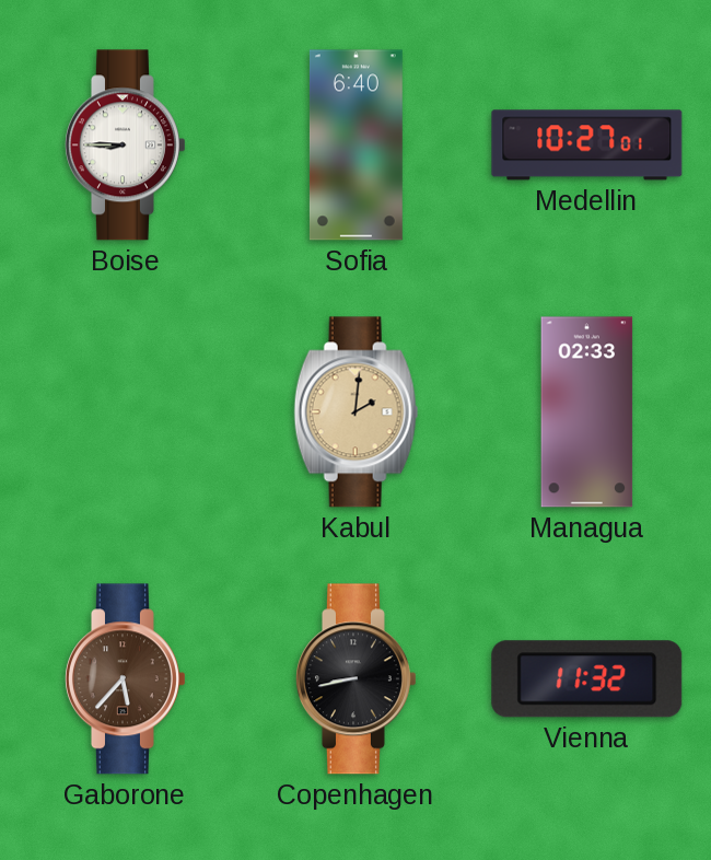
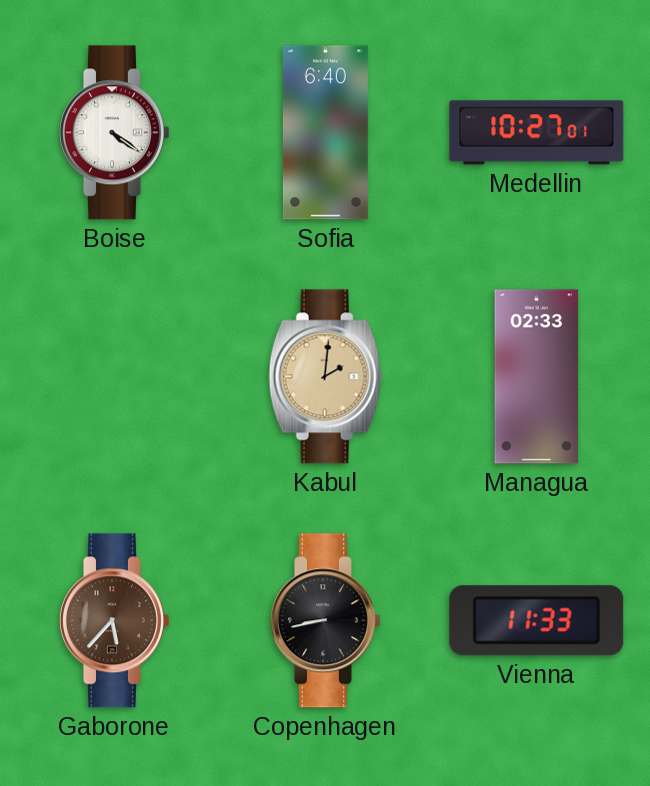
Boise: 8:45 -> 4:21 (114, 133)
Vienna: 11:32 -> 11:33 (537, 621)
